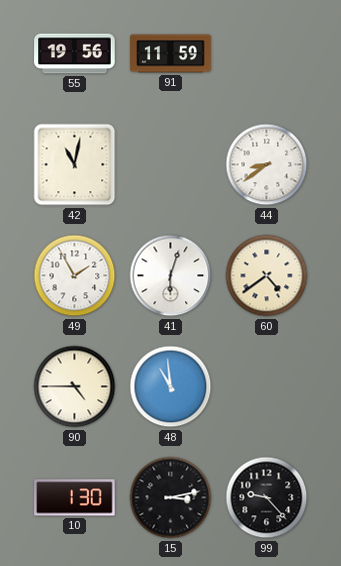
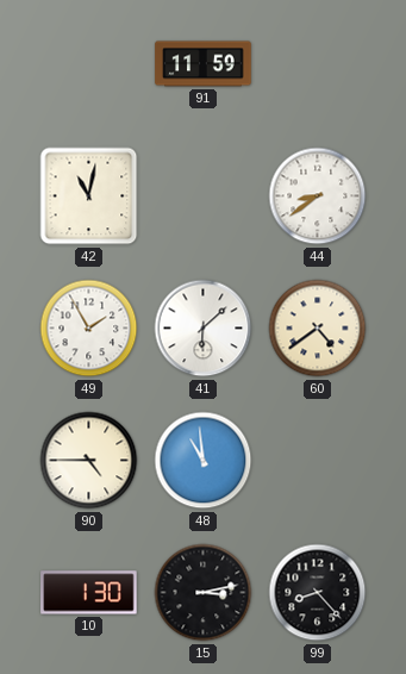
55: 19:56 -> none (75, 54)
41: 6:03 -> 6:08 (204, 329)
99: 9:23 -> 8:23 (318, 593)
